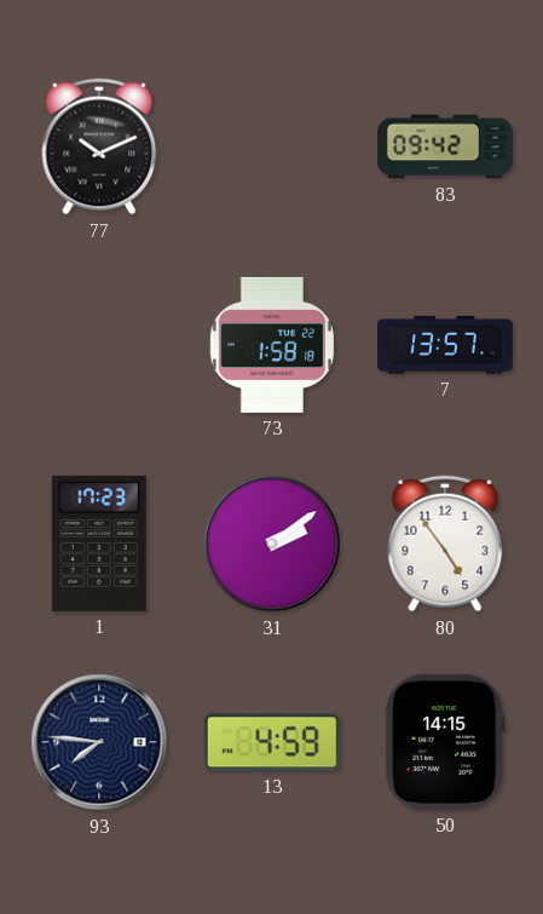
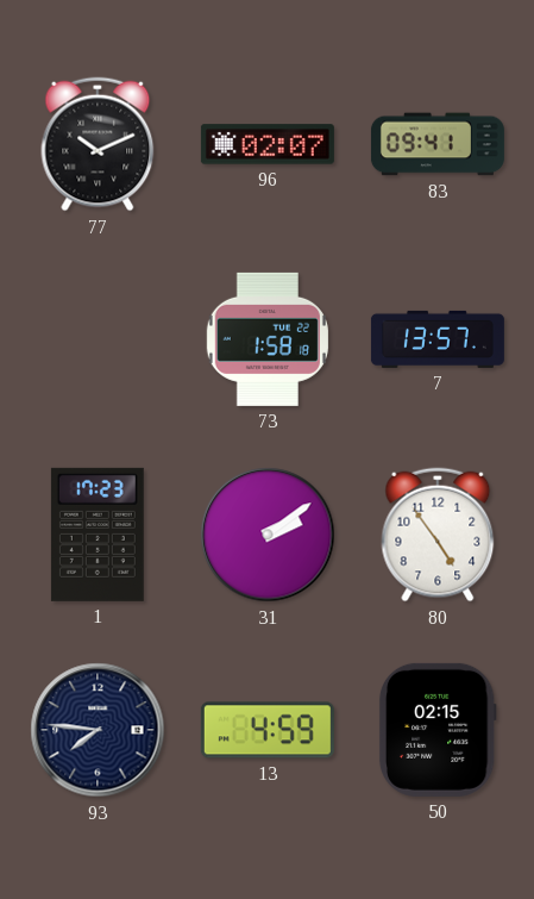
96: none -> 02:07 (268, 144)
83: 09:42 -> 09:41 (438, 144)
50: 14:15 -> 02:15 (438, 730)
